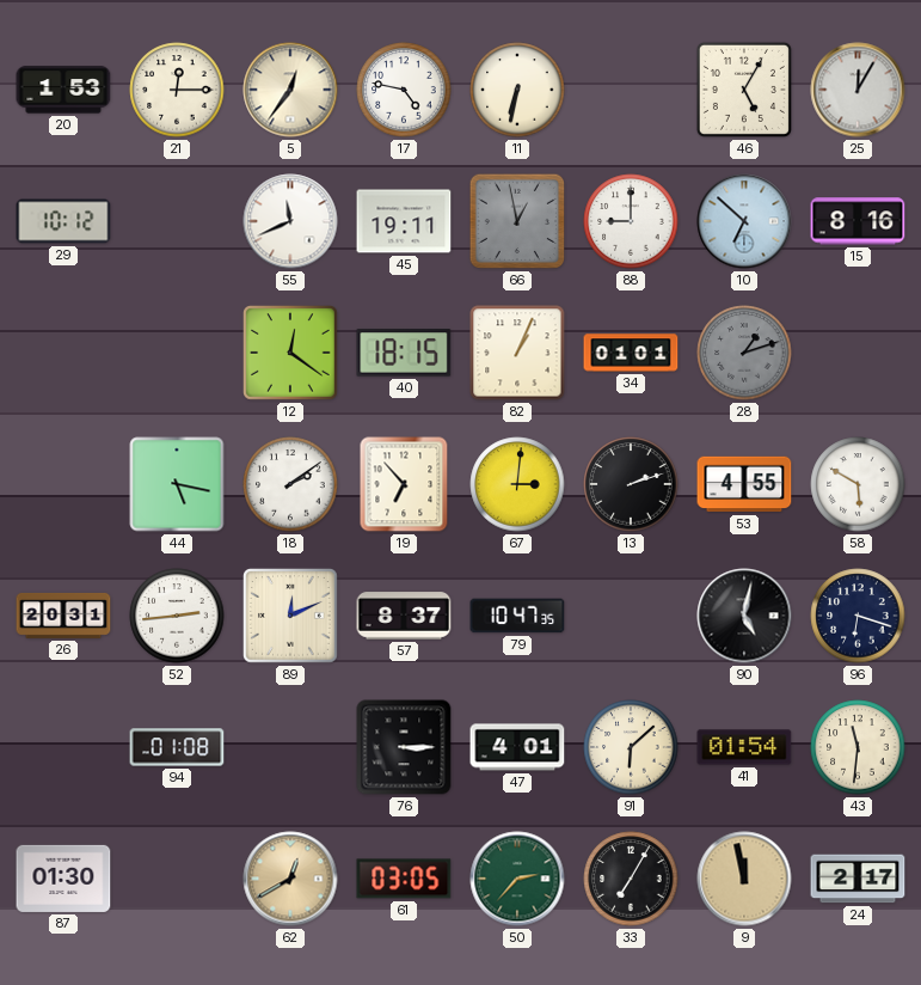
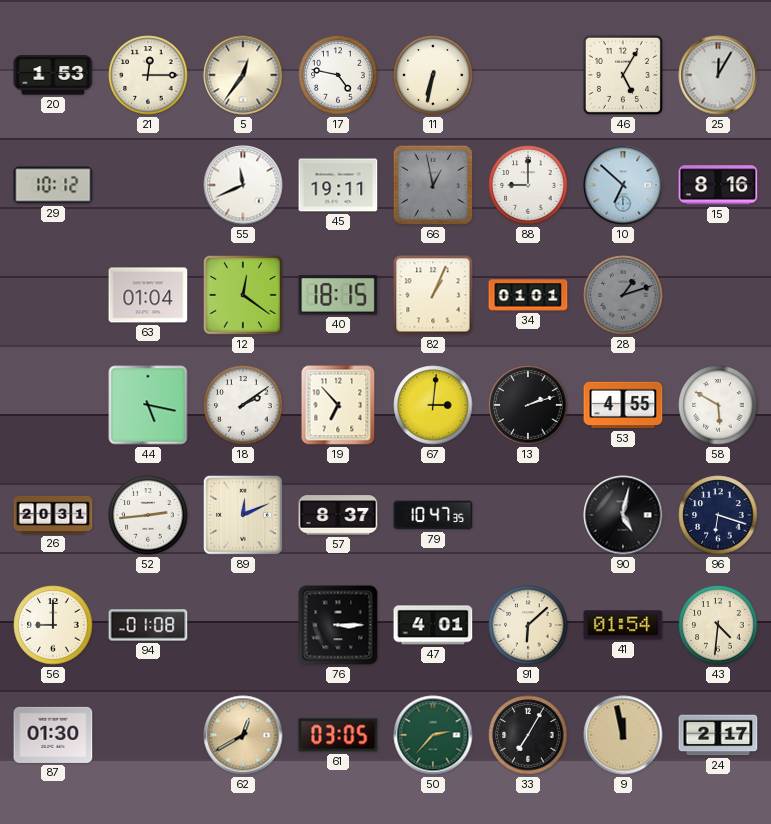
63: none -> 01:04 (148, 295)
56: none -> 9:00 (53, 625)
43: 11:31 -> 4:31 (718, 625)
